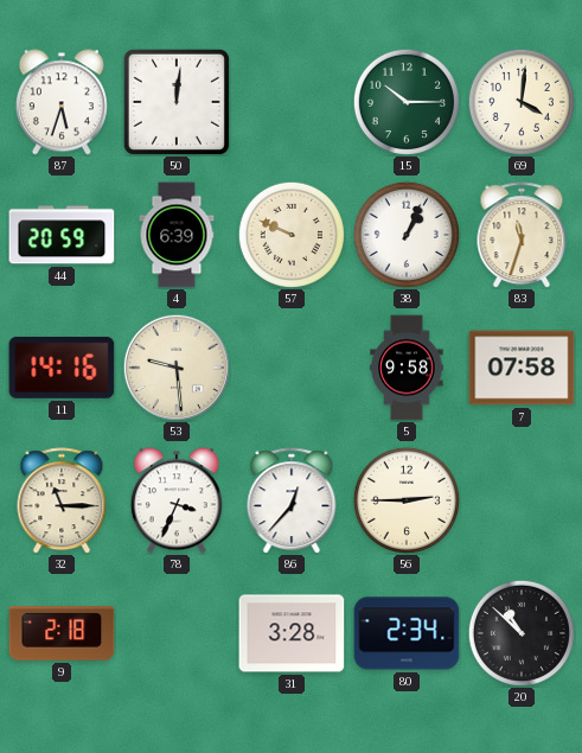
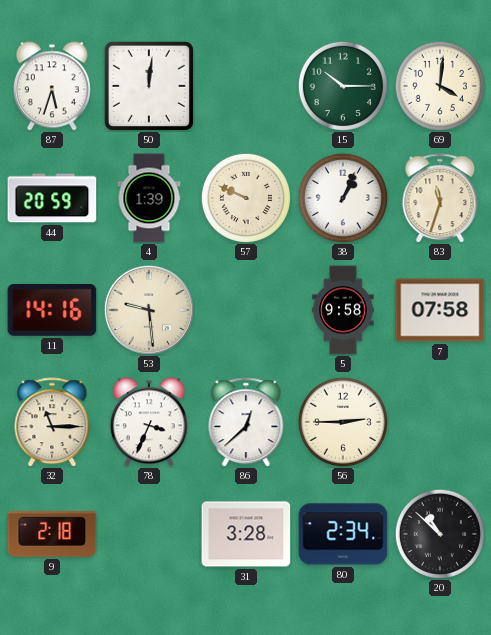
4: 6:39 -> 1:39 (149, 198)
86: 12:37 -> 12:38 (246, 422)
